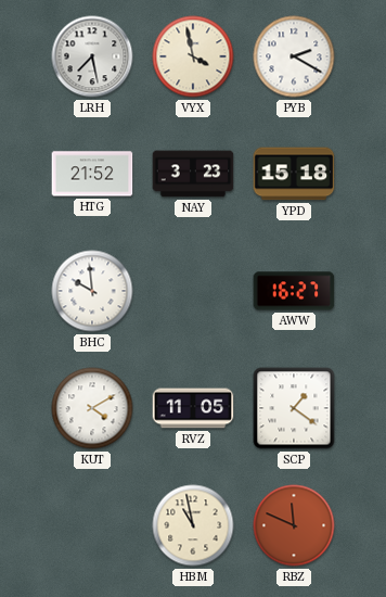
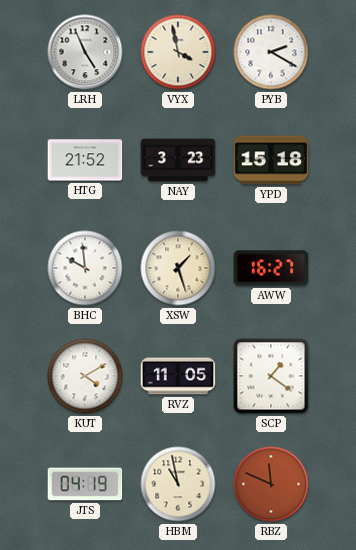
LRH: 7:28 -> 4:56 (85, 52)
XSW: none -> 1:27 (178, 268)
JTS: none -> 04:19 (85, 484)
